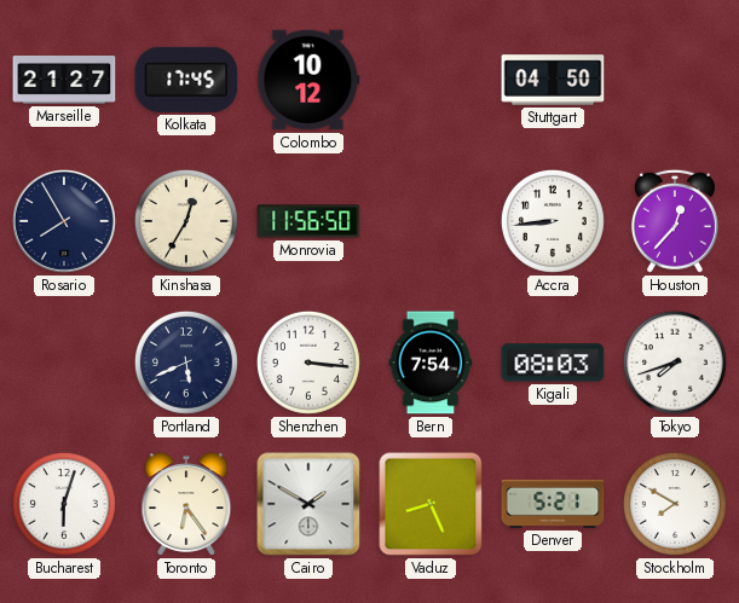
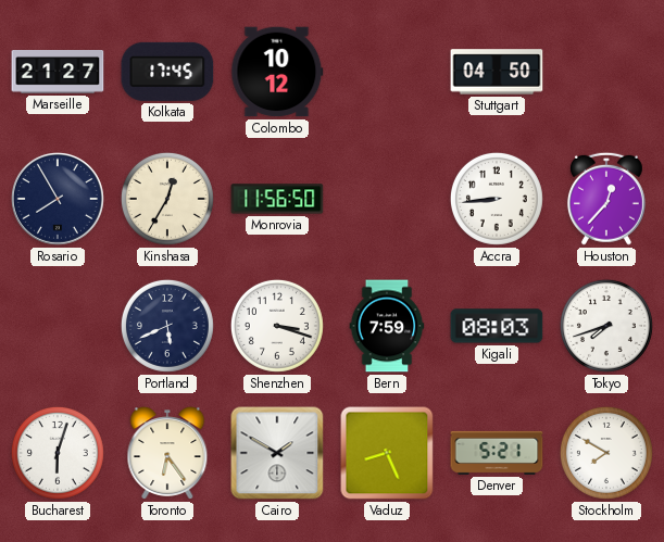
Shenzhen: 3:16 -> 3:18 (277, 326)
Bern: 7:54 -> 7:59 (387, 326)
